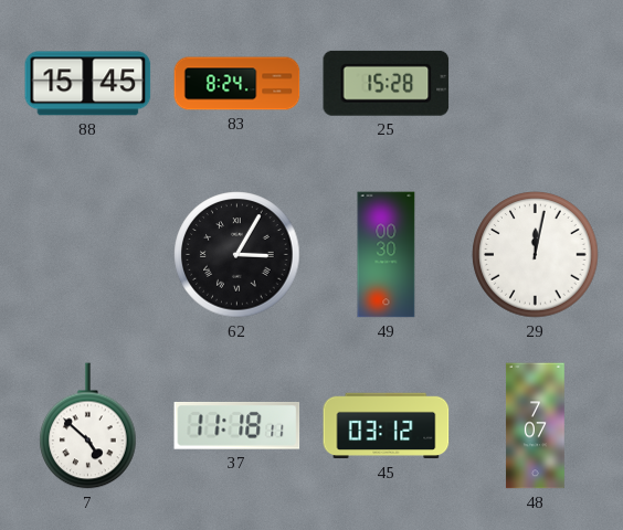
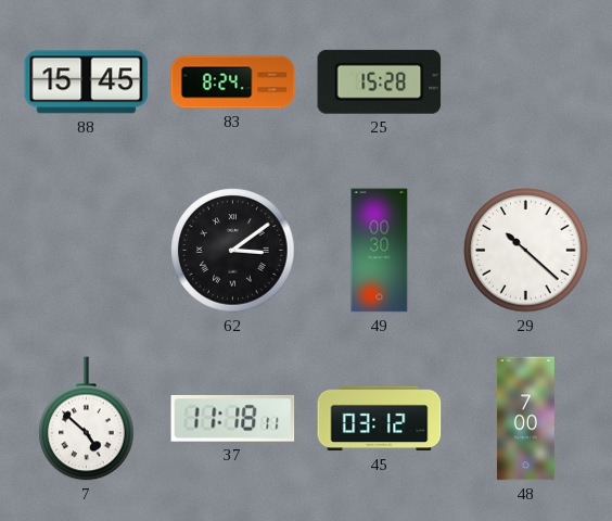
62: 3:05 -> 3:09 (233, 251)
29: 12:02 -> 10:22 (526, 251)
48: 7:07 -> 7:00 (525, 419)
